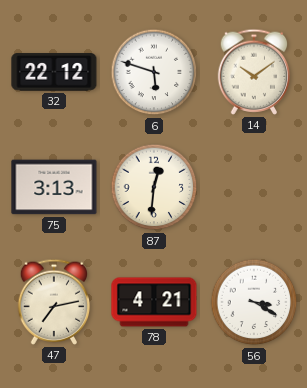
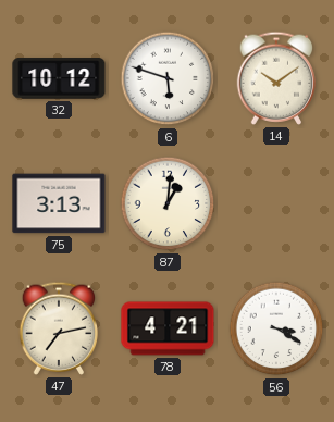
32: 22:12 -> 10:12 (59, 78)
87: 12:31 -> 1:01 (168, 203)
